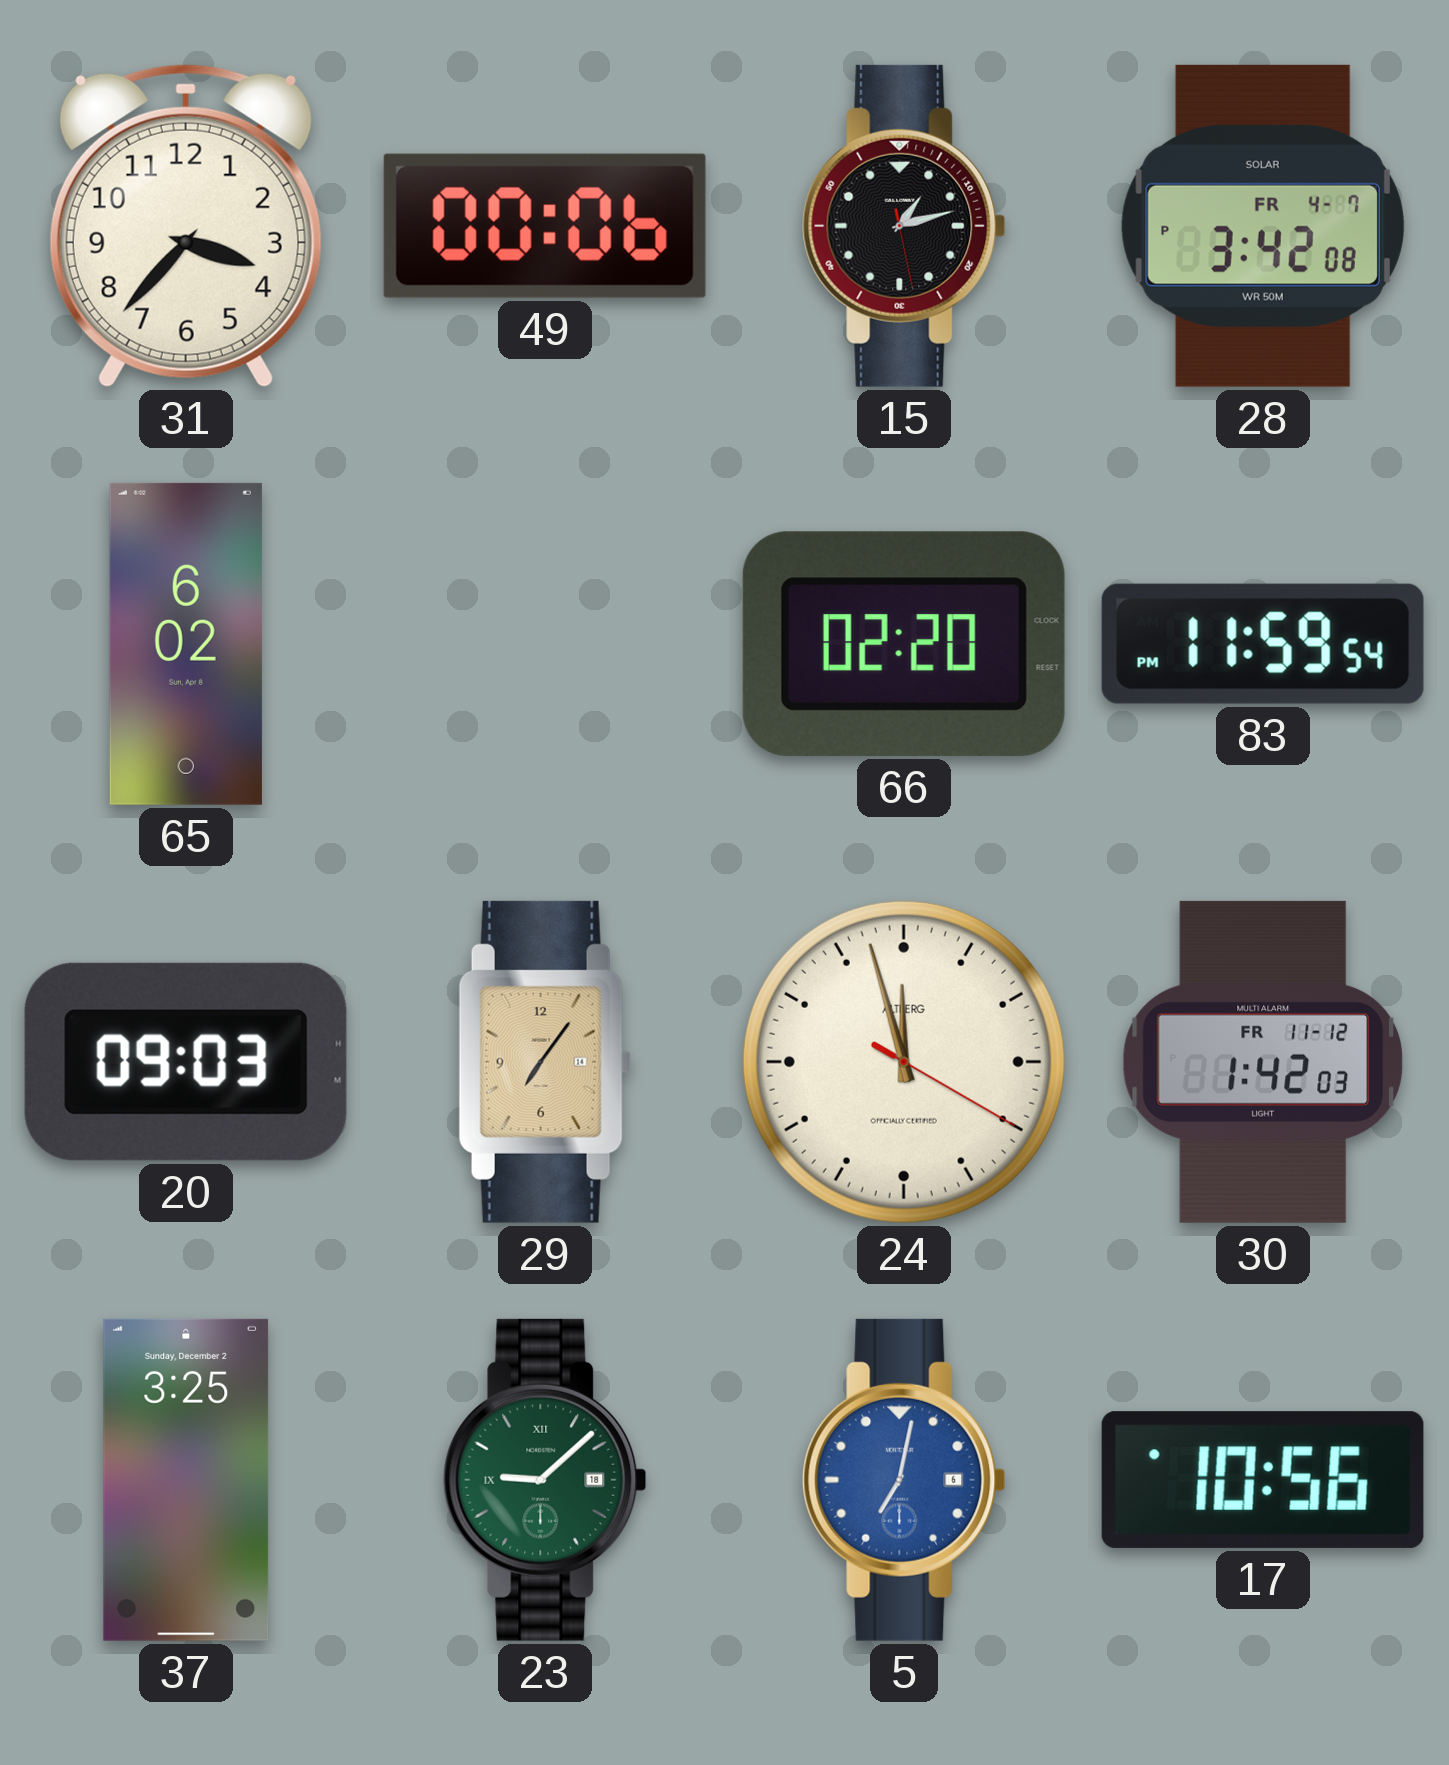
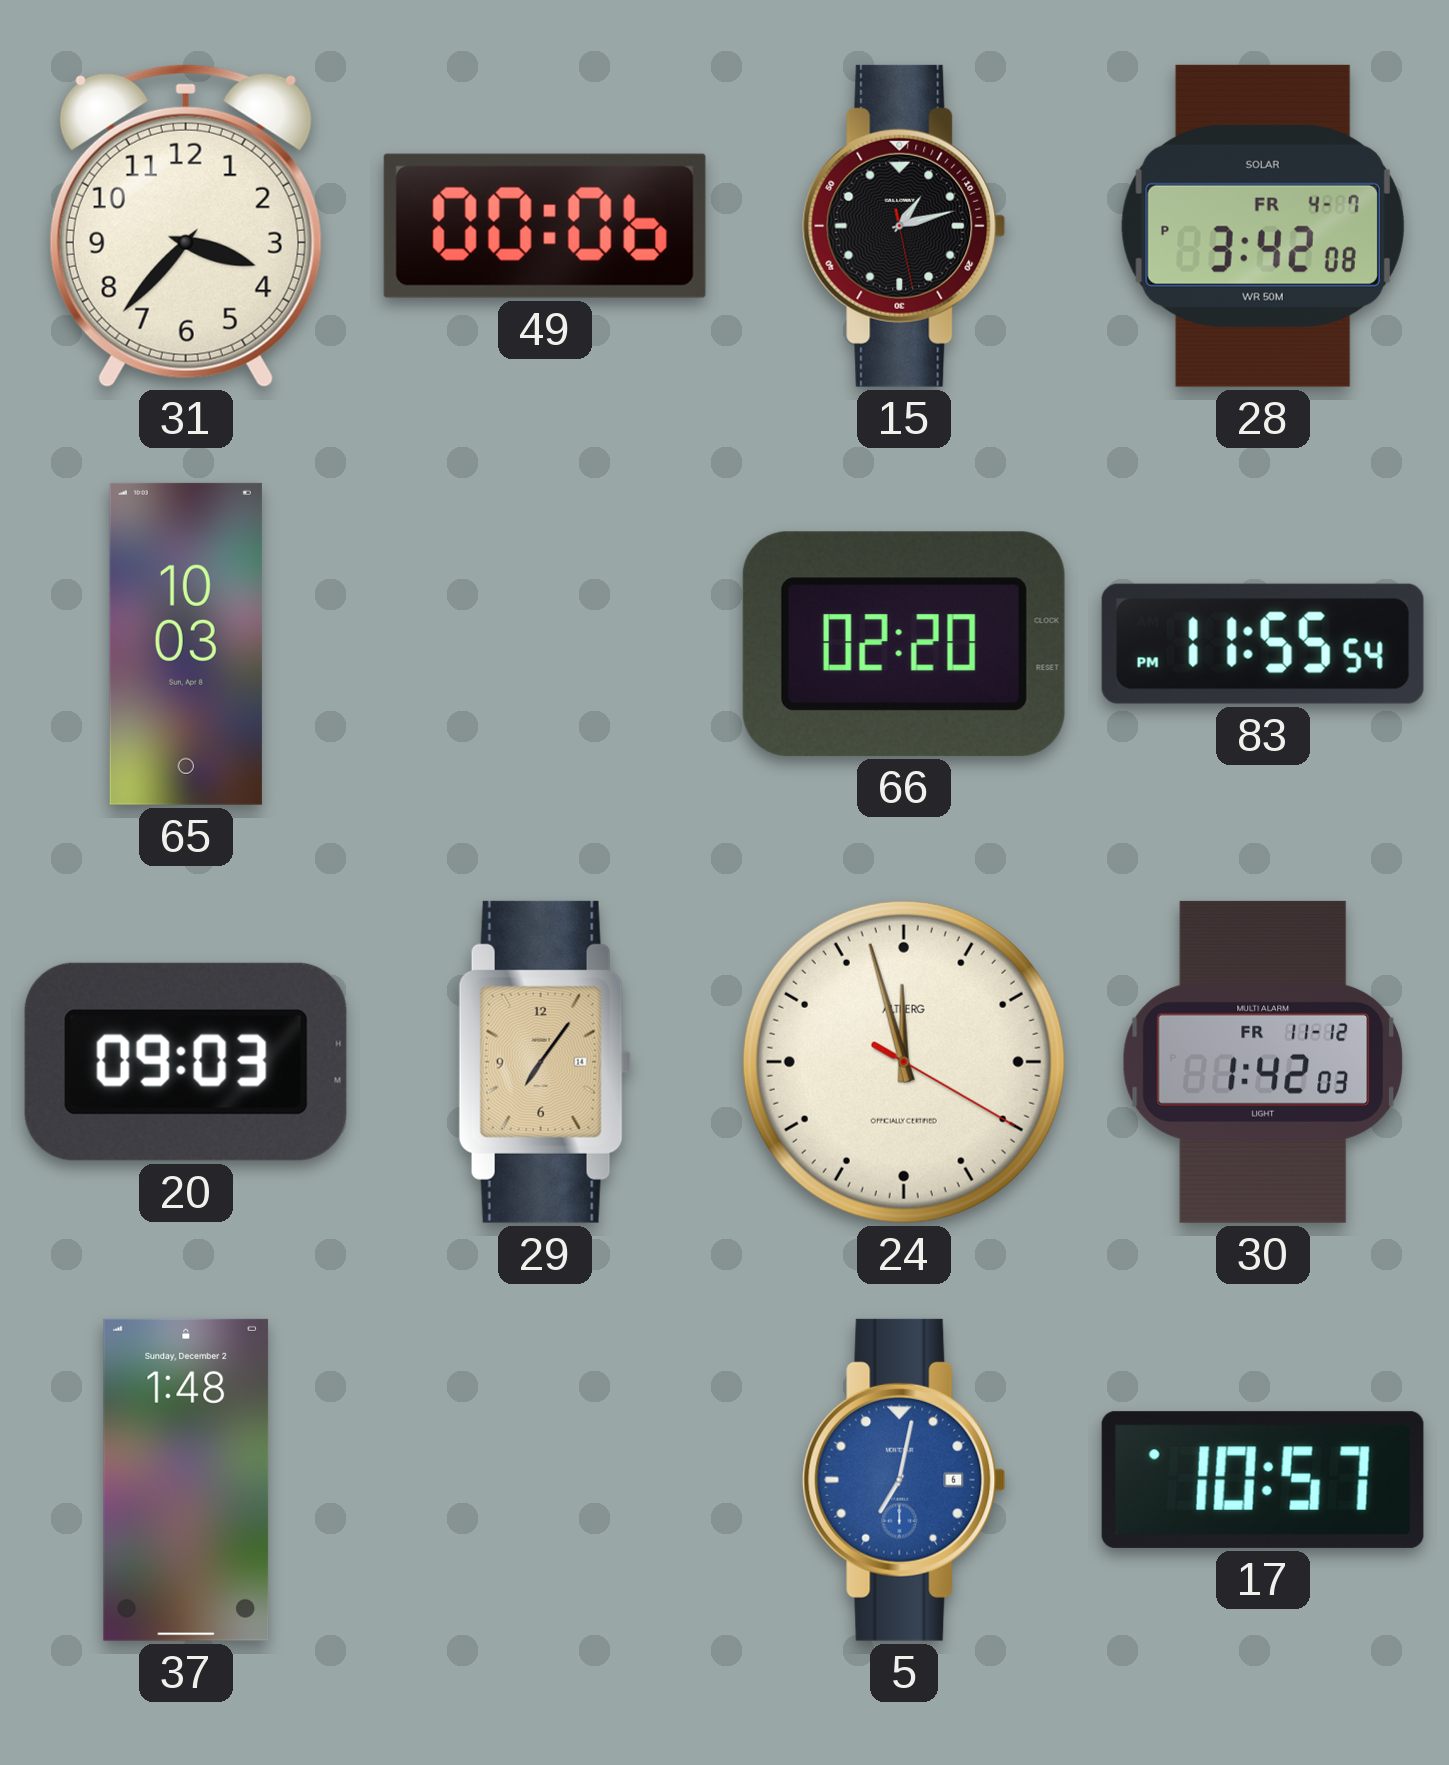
65: 6:02 -> 10:03 (186, 644)
83: 11:59 -> 11:55 (1263, 644)
37: 3:25 -> 1:48 (186, 1480)
23: 9:08 -> none (545, 1480)
17: 10:56 -> 10:57 (1263, 1480)
